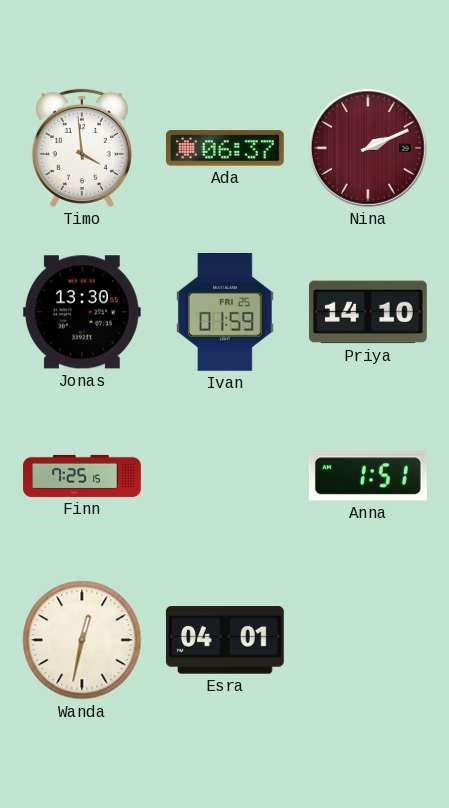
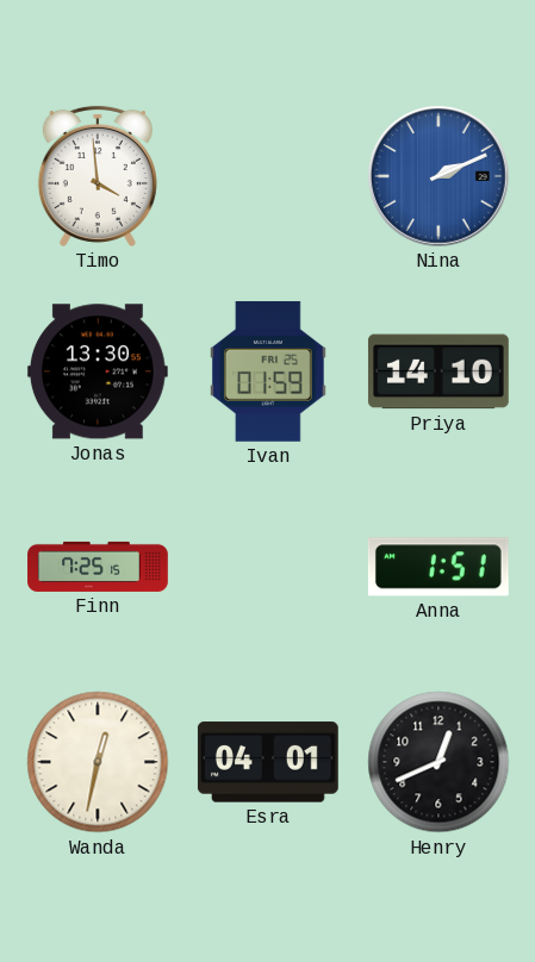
Ada: 06:37 -> none (225, 148)
Nina dial: burgundy -> blue (438, 176)
Henry: none -> 12:41 (438, 762)
